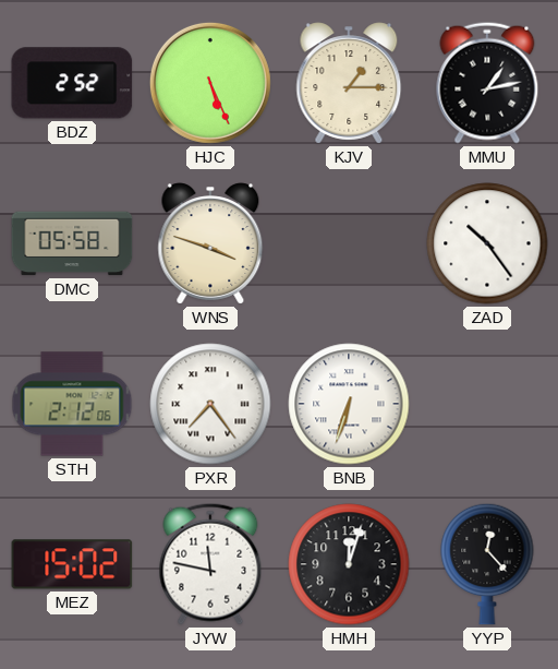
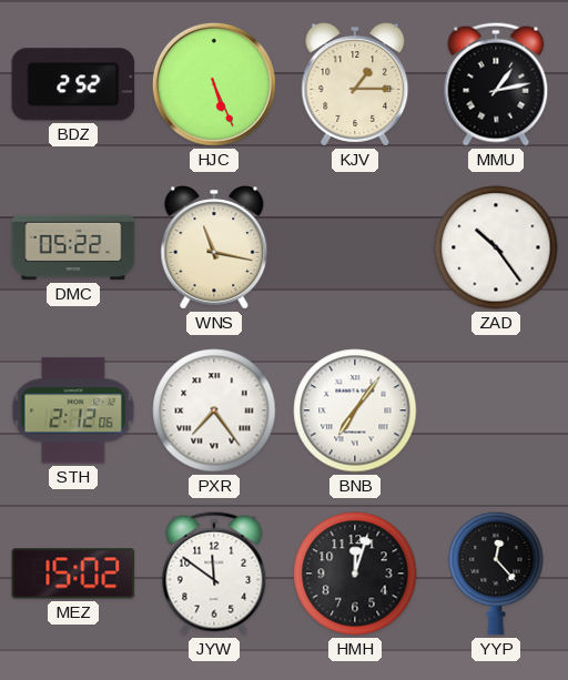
DMC: 05:58 -> 05:22 (73, 247)
WNS: 3:48 -> 11:17 (214, 247)
BNB: 6:33 -> 7:06 (355, 410)
JYW: 11:47 -> 11:51 (214, 574)
